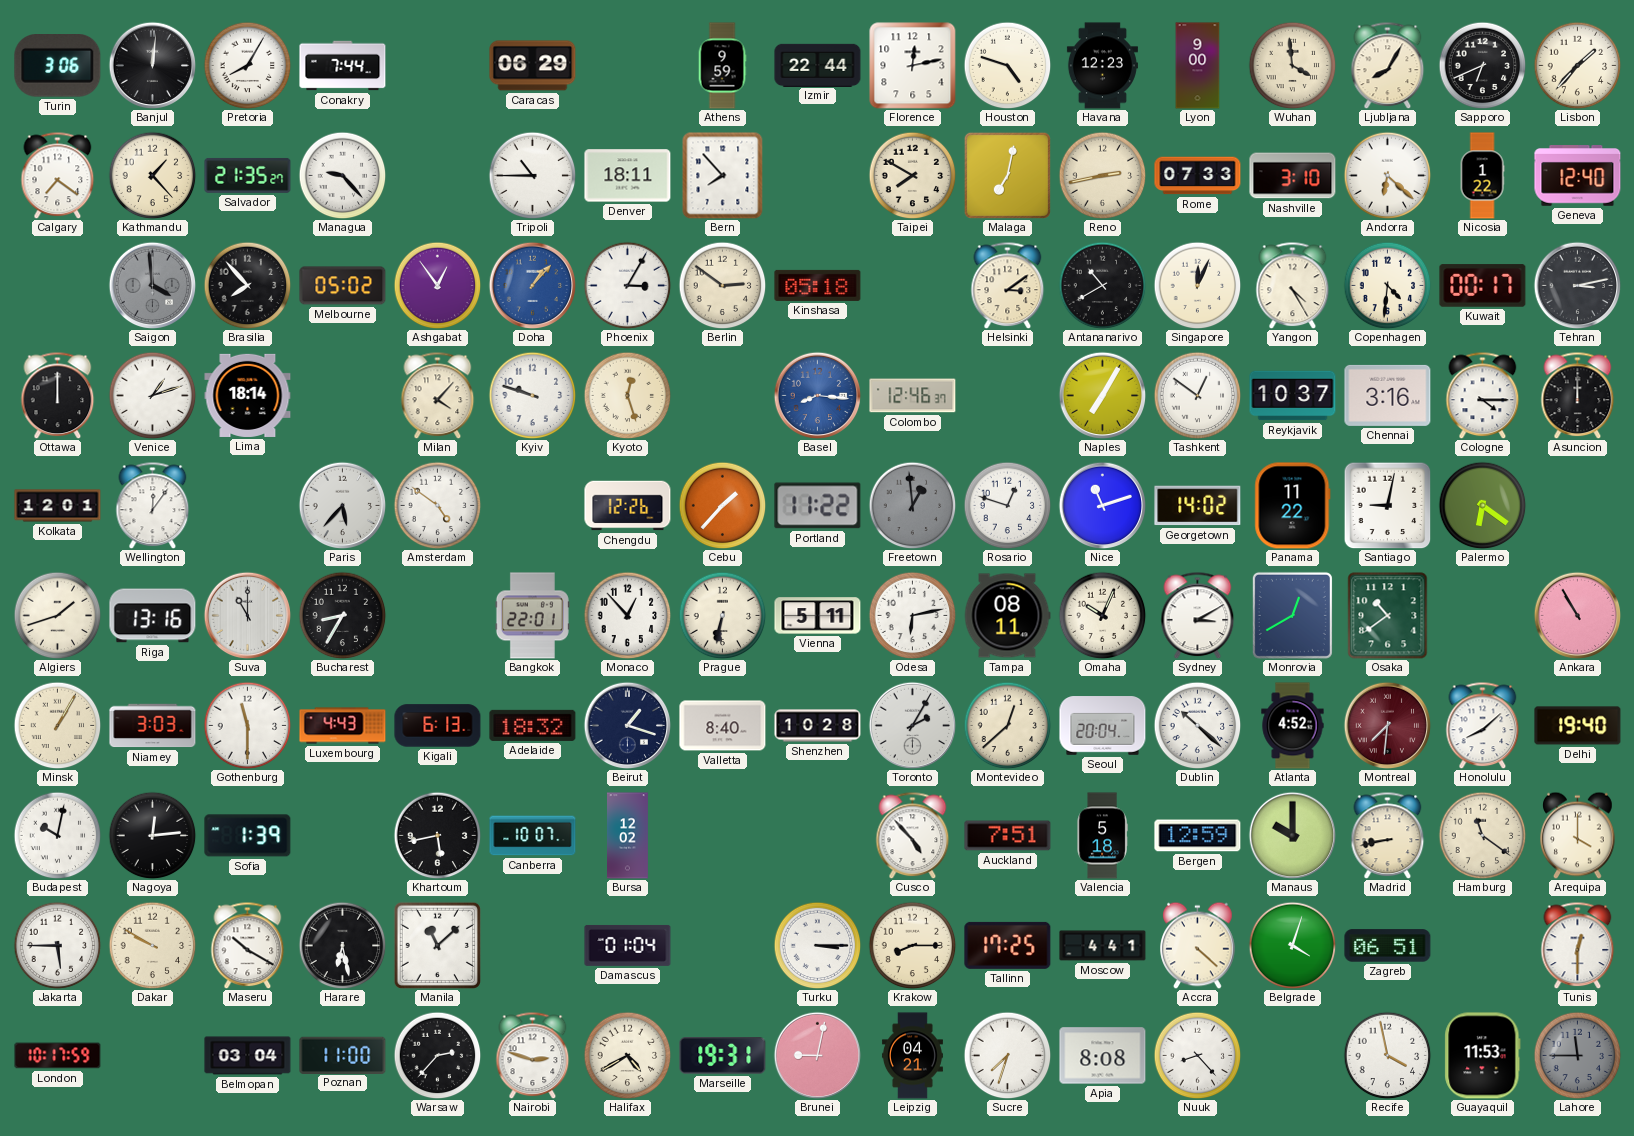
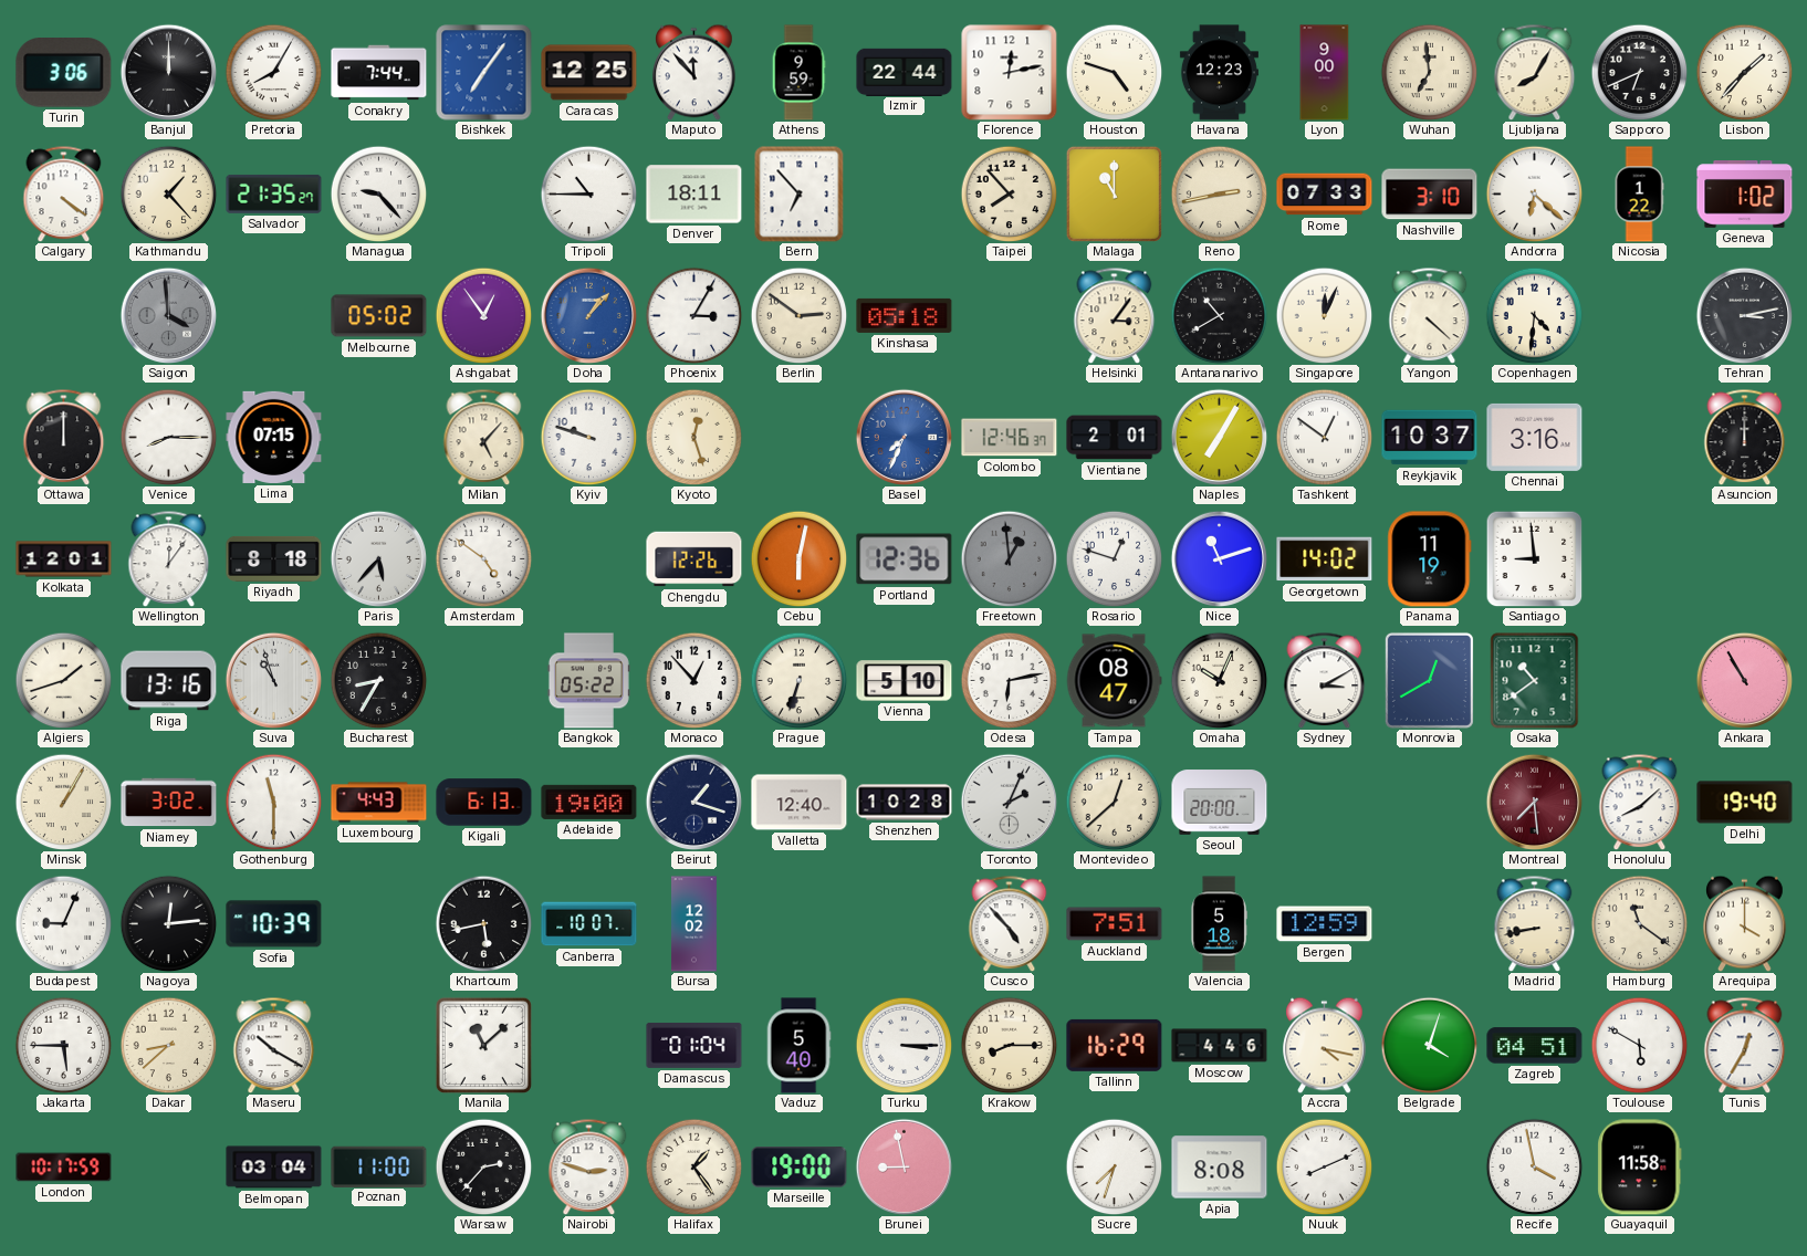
Banjul: 12:01 -> 12:00 (168, 72)
Bishkek: none -> 7:06 (484, 73)
Caracas: 06:29 -> 12:25 (589, 73)
Maputo: none -> 11:53 (694, 72)
Wuhan: 3:59 -> 6:59 (1429, 72)
Calgary: 7:21 -> 4:21 (64, 193)
Bern: 7:53 -> 6:53 (800, 193)
Taipei: 7:50 -> 7:53 (1009, 193)
Malaga: 7:02 -> 11:00 (1114, 193)
Geneva: 12:40 -> 1:02 (1745, 195)
Brasilia: 7:53 -> none (247, 285)
Helsinki: 3:09 -> 3:06 (1115, 315)
Yangon: 4:25 -> 4:22 (1430, 315)
Kuwait: 00:17 -> none (1483, 286)
Venice: 1:12 -> 8:15 (168, 437)
Lima: 18:14 -> 07:15 (274, 437)
Milan: 4:07 -> 5:07 (484, 437)
Basel: 8:16 -> 7:34 (903, 437)
Vientiane: none -> 2:01 (1115, 438)
Cologne: 4:15 -> none (1483, 395)
Riyadh: none -> 8:18 (274, 558)
Cebu: 1:37 -> 6:02 (798, 558)
Portland: 11:22 -> 12:36 (905, 559)
Panama: 11:22 -> 11:19 (1430, 559)
Santiago: 9:02 -> 8:59 (1534, 558)
Palermo: 6:21 -> none (1482, 505)
Suva: 11:00 -> 10:57 (273, 680)
Bangkok: 22:01 -> 05:22 (588, 681)
Prague: 6:32 -> 6:33 (798, 680)
Vienna: 5:11 -> 5:10 (905, 681)
Tampa: 08:11 -> 08:47 (1114, 681)
Niamey: 3:03 -> 3:02 (169, 803)
Adelaide: 18:32 -> 19:00 (589, 802)
Valletta: 8:40 -> 12:40 (800, 803)
Toronto: 2:05 -> 2:04 (1009, 802)
Seoul: 20:04 -> 20:00 (1220, 803)
Dublin: 10:22 -> none (1197, 725)
Atlanta: 4:52 -> none (1293, 726)
Montreal: 7:31 -> 7:29 (1534, 802)
Budapest: 10:02 -> 9:04 (63, 923)
Sofia: 1:39 -> 10:39 (274, 924)
Manaus: 10:00 -> none (1292, 835)
Dakar: 9:50 -> 8:38 (168, 1045)
Harare: 6:28 -> none (342, 945)
Vaduz: none -> 5:40 (798, 1046)
Tallinn: 17:25 -> 16:29 (1115, 1045)
Moscow: 4:41 -> 4:46 (1220, 1046)
Accra: 4:22 -> 4:17 (1325, 1045)
Zagreb: 06:51 -> 04:51 (1535, 1046)
Toulouse: none -> 5:50 (1639, 1045)
Tunis: 12:30 -> 12:35 (1745, 1045)
Halifax: 4:40 -> 1:24 (693, 1166)
Marseille: 19:31 -> 19:00 (800, 1168)
Brunei: 9:02 -> 8:58 (903, 1166)
Leipzig: 04:21 -> none (912, 1056)
Nuuk: 8:23 -> 8:11 (1324, 1166)
Guayaquil: 11:53 -> 11:58 (1640, 1168)
Lahore: 11:45 -> none (1577, 1055)
